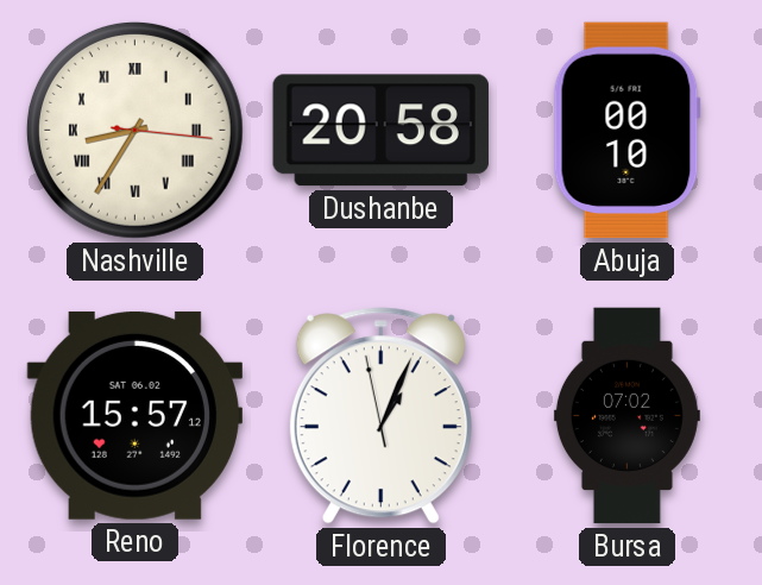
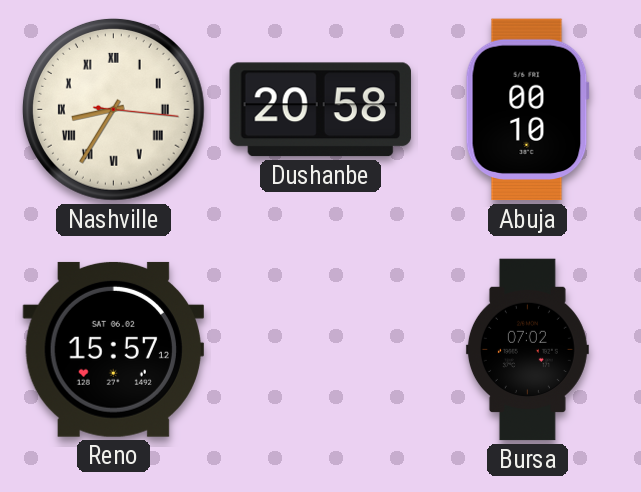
Florence: 1:03 -> none (380, 416)
